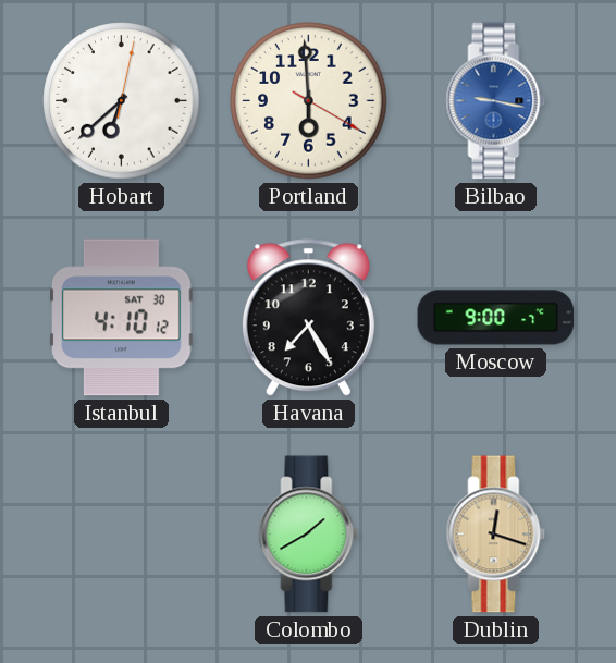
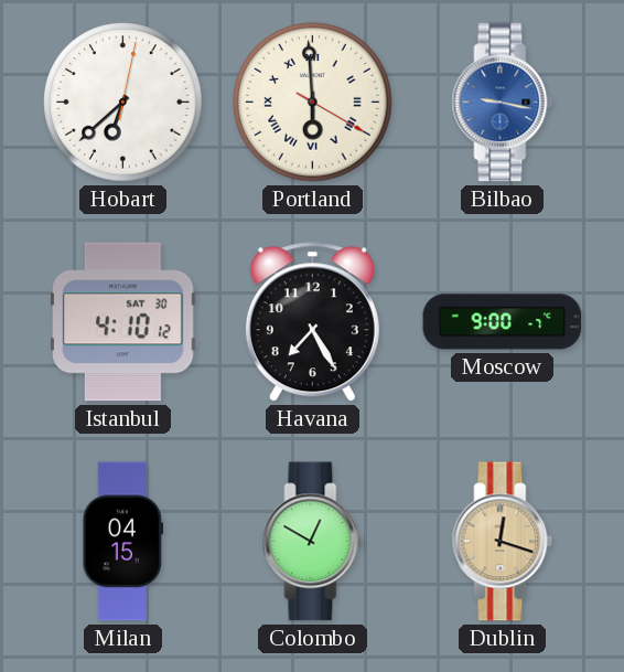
Portland numerals: Arabic -> Roman (313, 103)
Milan: none -> 04:15 (123, 542)
Colombo: 1:40 -> 12:50 (313, 542)
